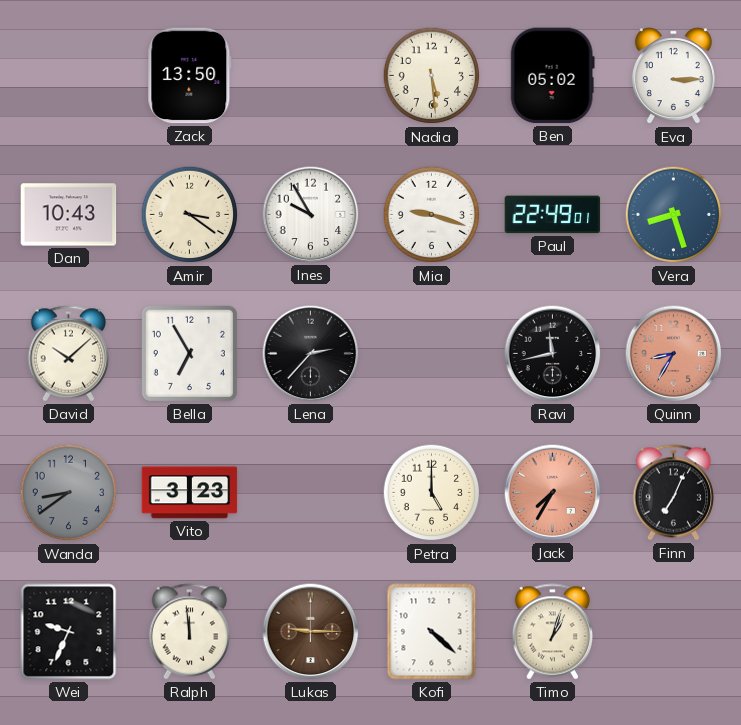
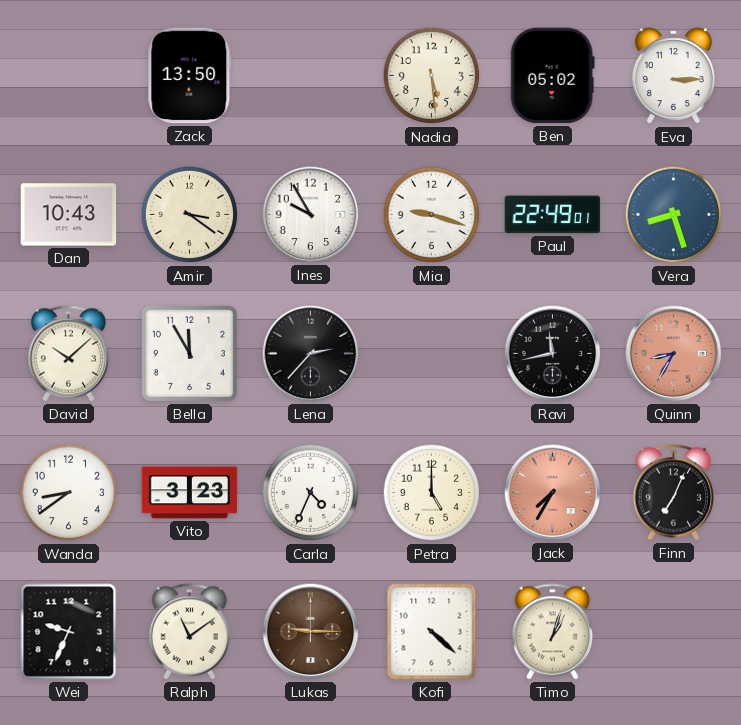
Bella: 6:55 -> 11:55 (189, 353)
Wanda dial: grey -> white (69, 493)
Carla: none -> 4:34 (311, 493)
Ralph: 11:59 -> 11:09 (190, 632)
